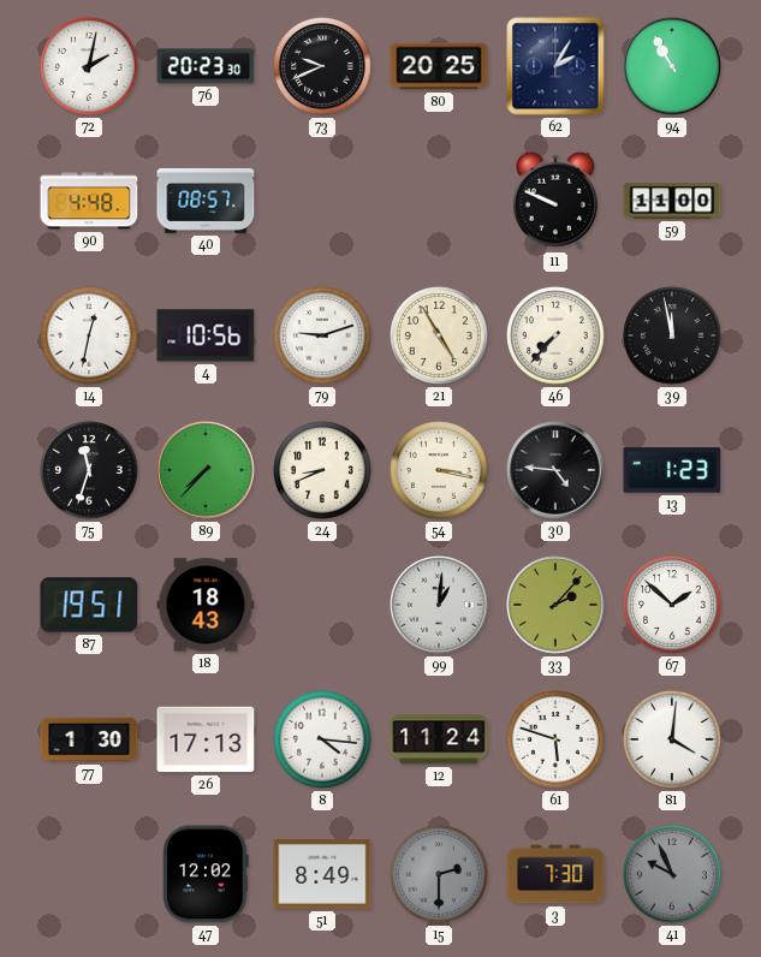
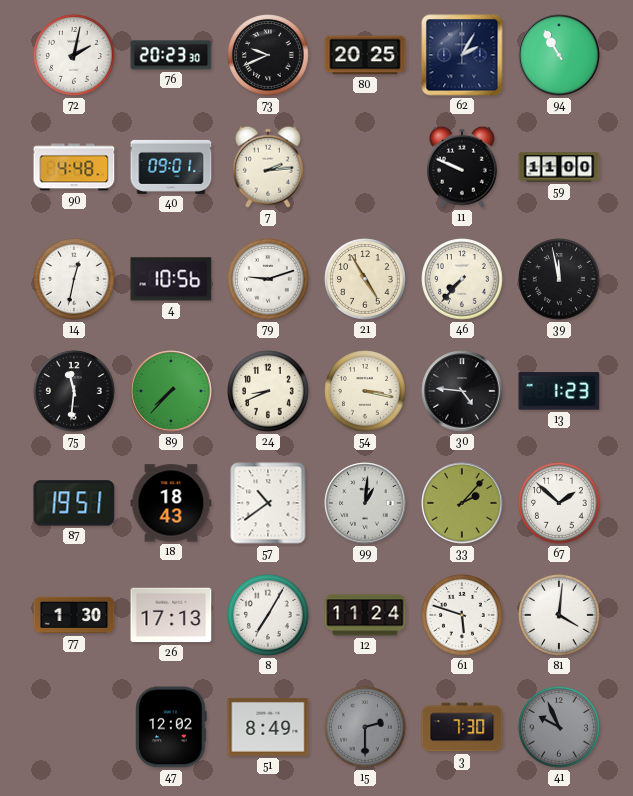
40: 08:57 -> 09:01 (171, 167)
7: none -> 2:14 (269, 167)
75: 11:33 -> 11:31 (74, 391)
57: none -> 10:39 (268, 503)
8: 4:16 -> 7:05 (268, 615)
